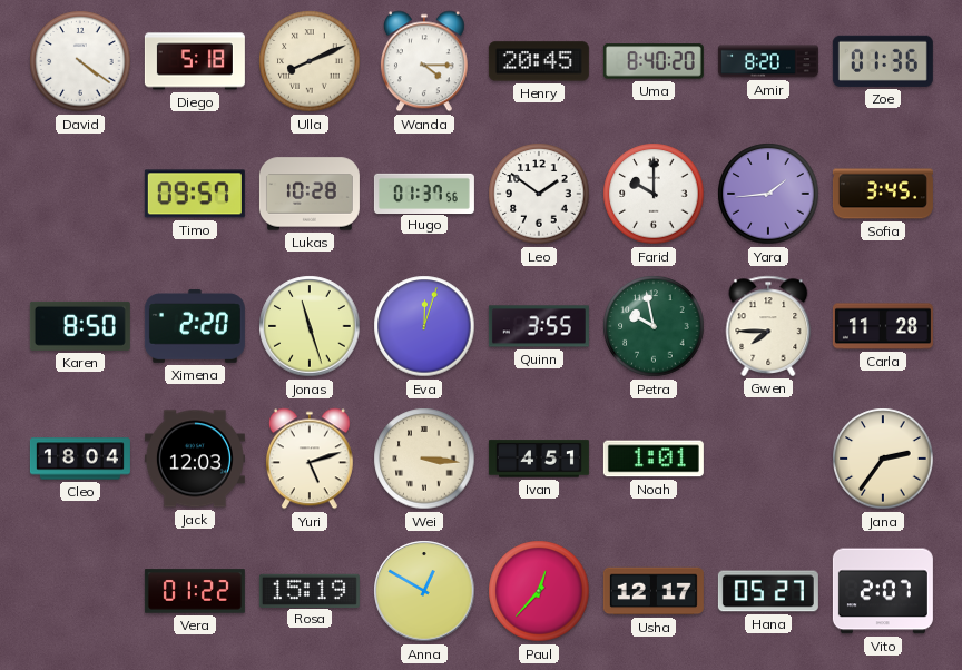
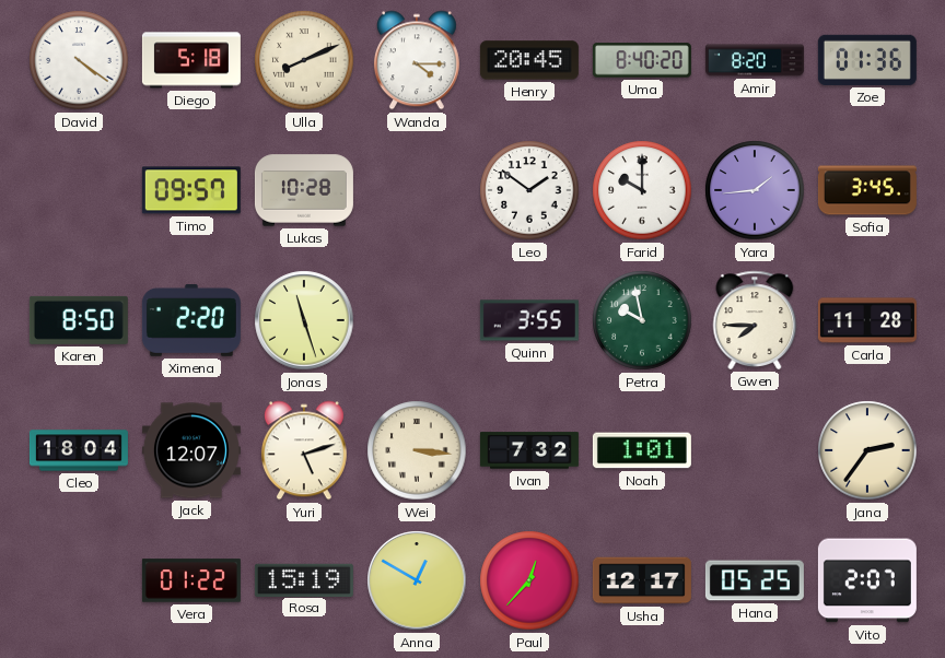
Hugo: 01:37 -> none (424, 193)
Eva: 12:03 -> none (424, 326)
Jack: 12:03 -> 12:07 (191, 450)
Ivan: 4:51 -> 7:32 (529, 450)
Hana: 05:27 -> 05:25 (755, 580)
